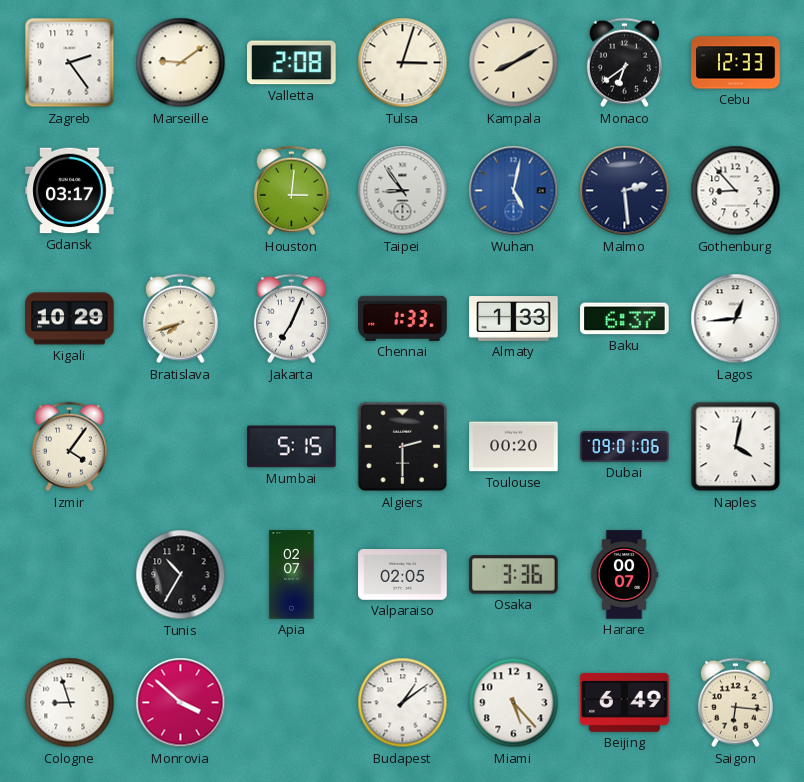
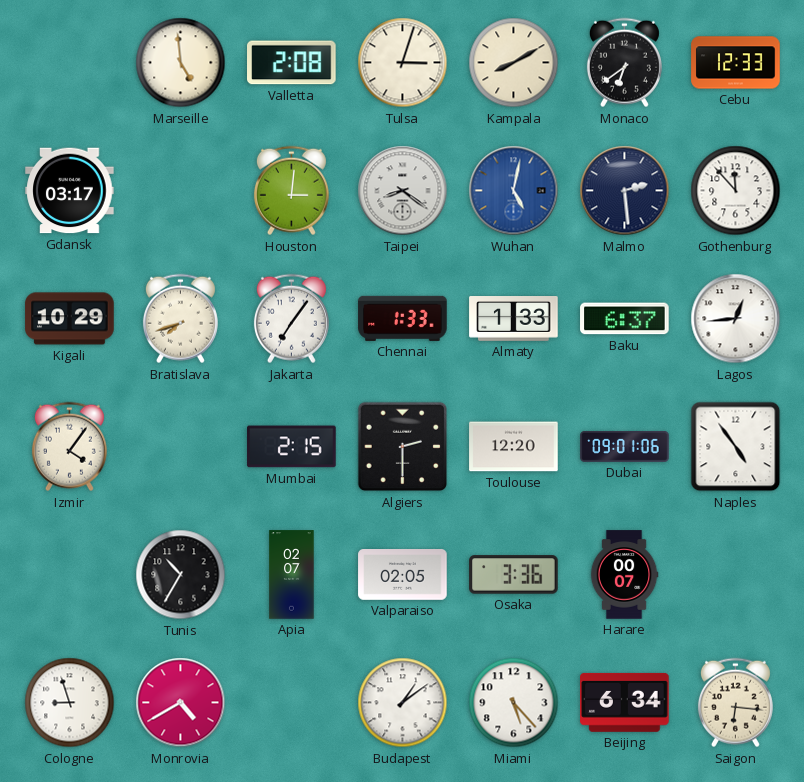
Zagreb: 2:24 -> none (70, 63)
Marseille: 9:09 -> 4:59 (181, 63)
Taipei: 8:54 -> 8:21 (403, 191)
Gothenburg: 8:53 -> 11:53 (736, 191)
Jakarta: 7:04 -> 7:06 (291, 319)
Mumbai: 5:15 -> 2:15 (292, 447)
Toulouse: 00:20 -> 12:20 (514, 447)
Naples: 4:02 -> 4:54 (736, 447)
Monrovia: 3:52 -> 4:40 (181, 703)
Beijing: 6:49 -> 6:34 (625, 702)
